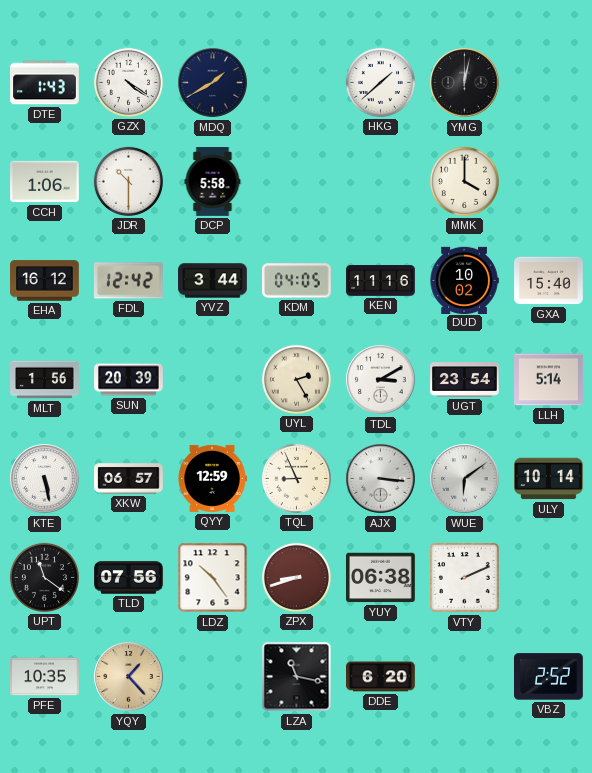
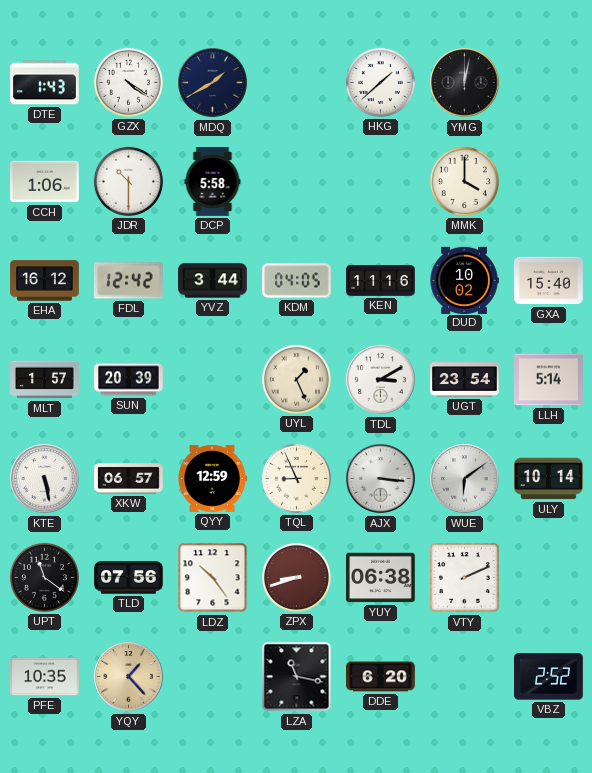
MLT: 1:56 -> 1:57 (45, 380)
UYL: 2:25 -> 1:26 (296, 379)
